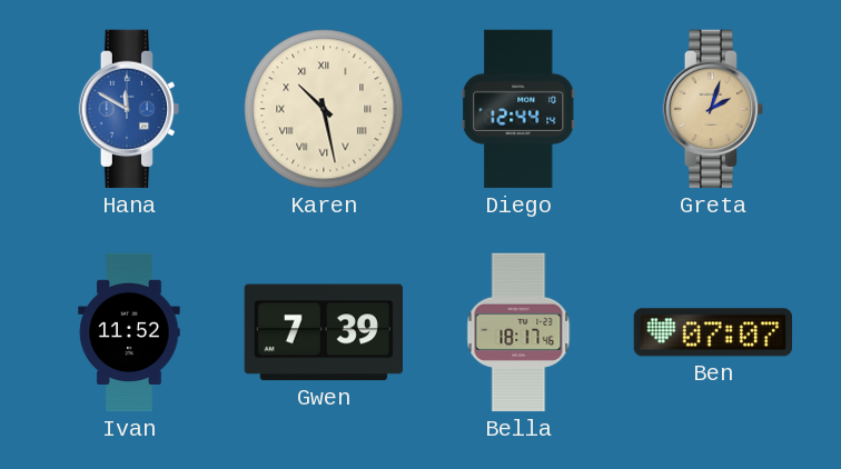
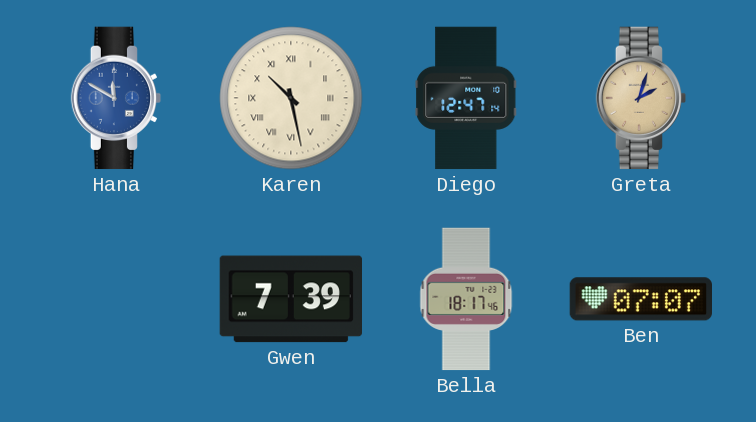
Diego: 12:44 -> 12:47 (466, 98)
Ivan: 11:52 -> none (129, 332)
